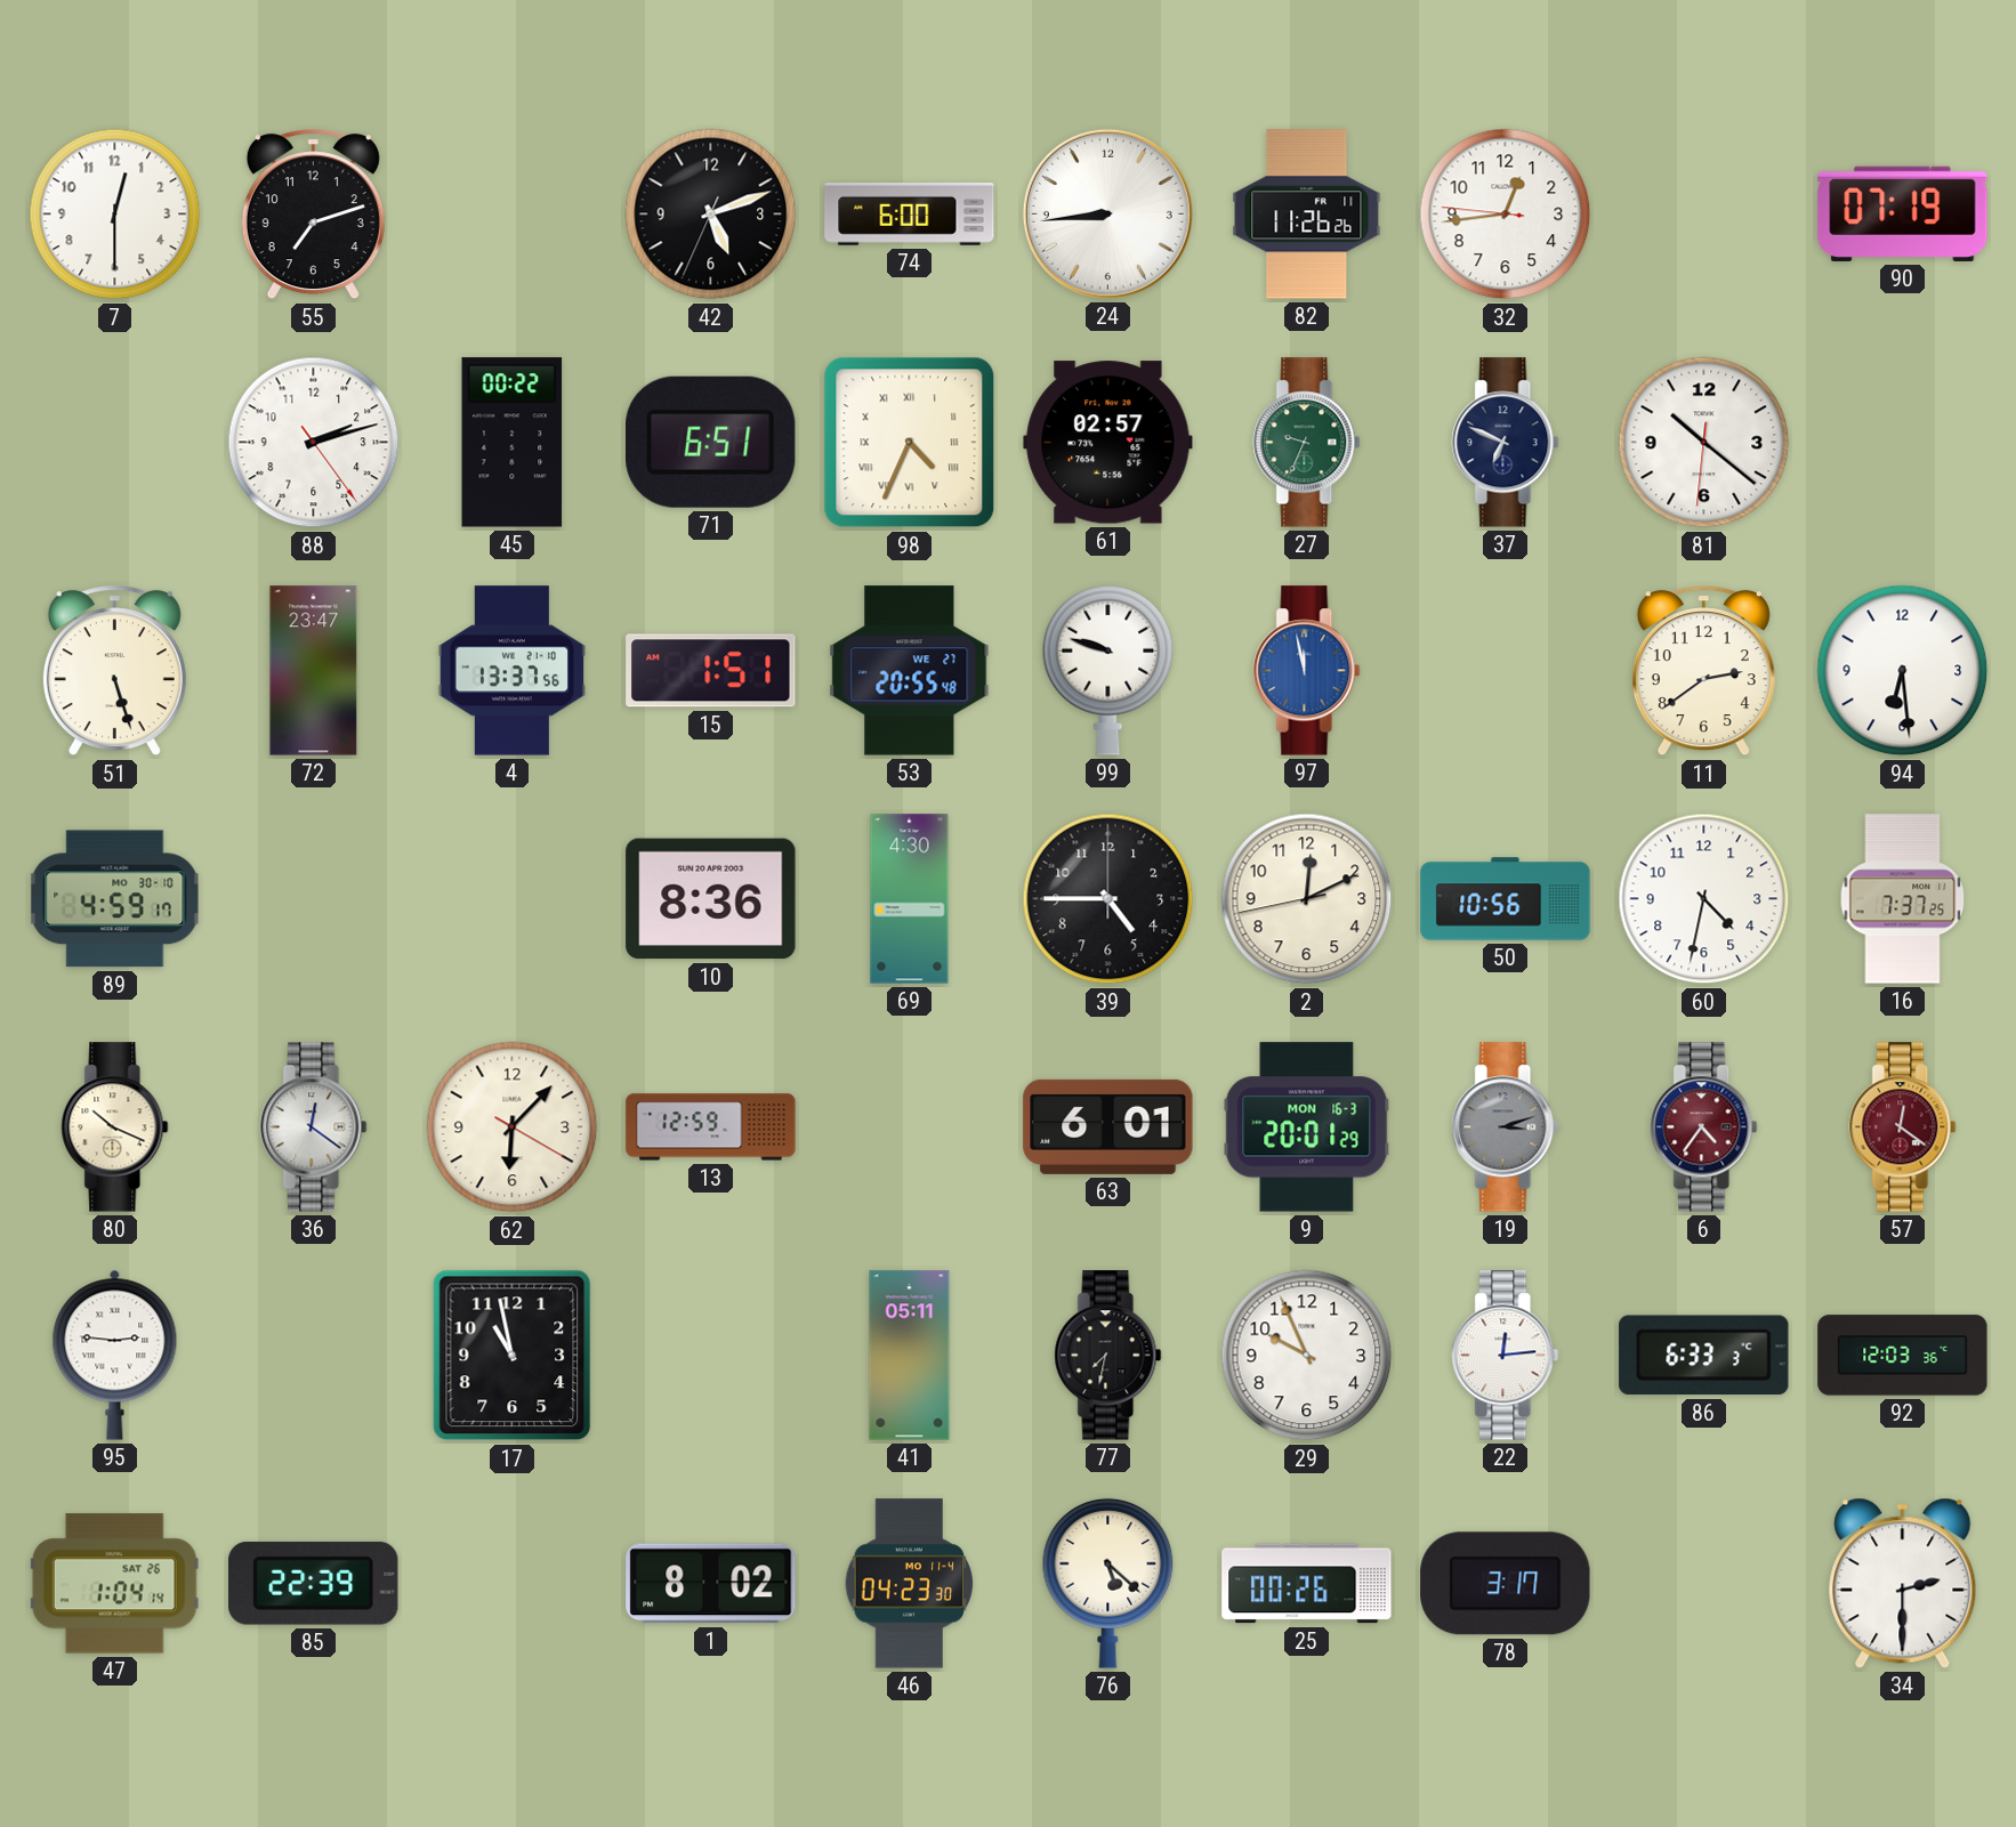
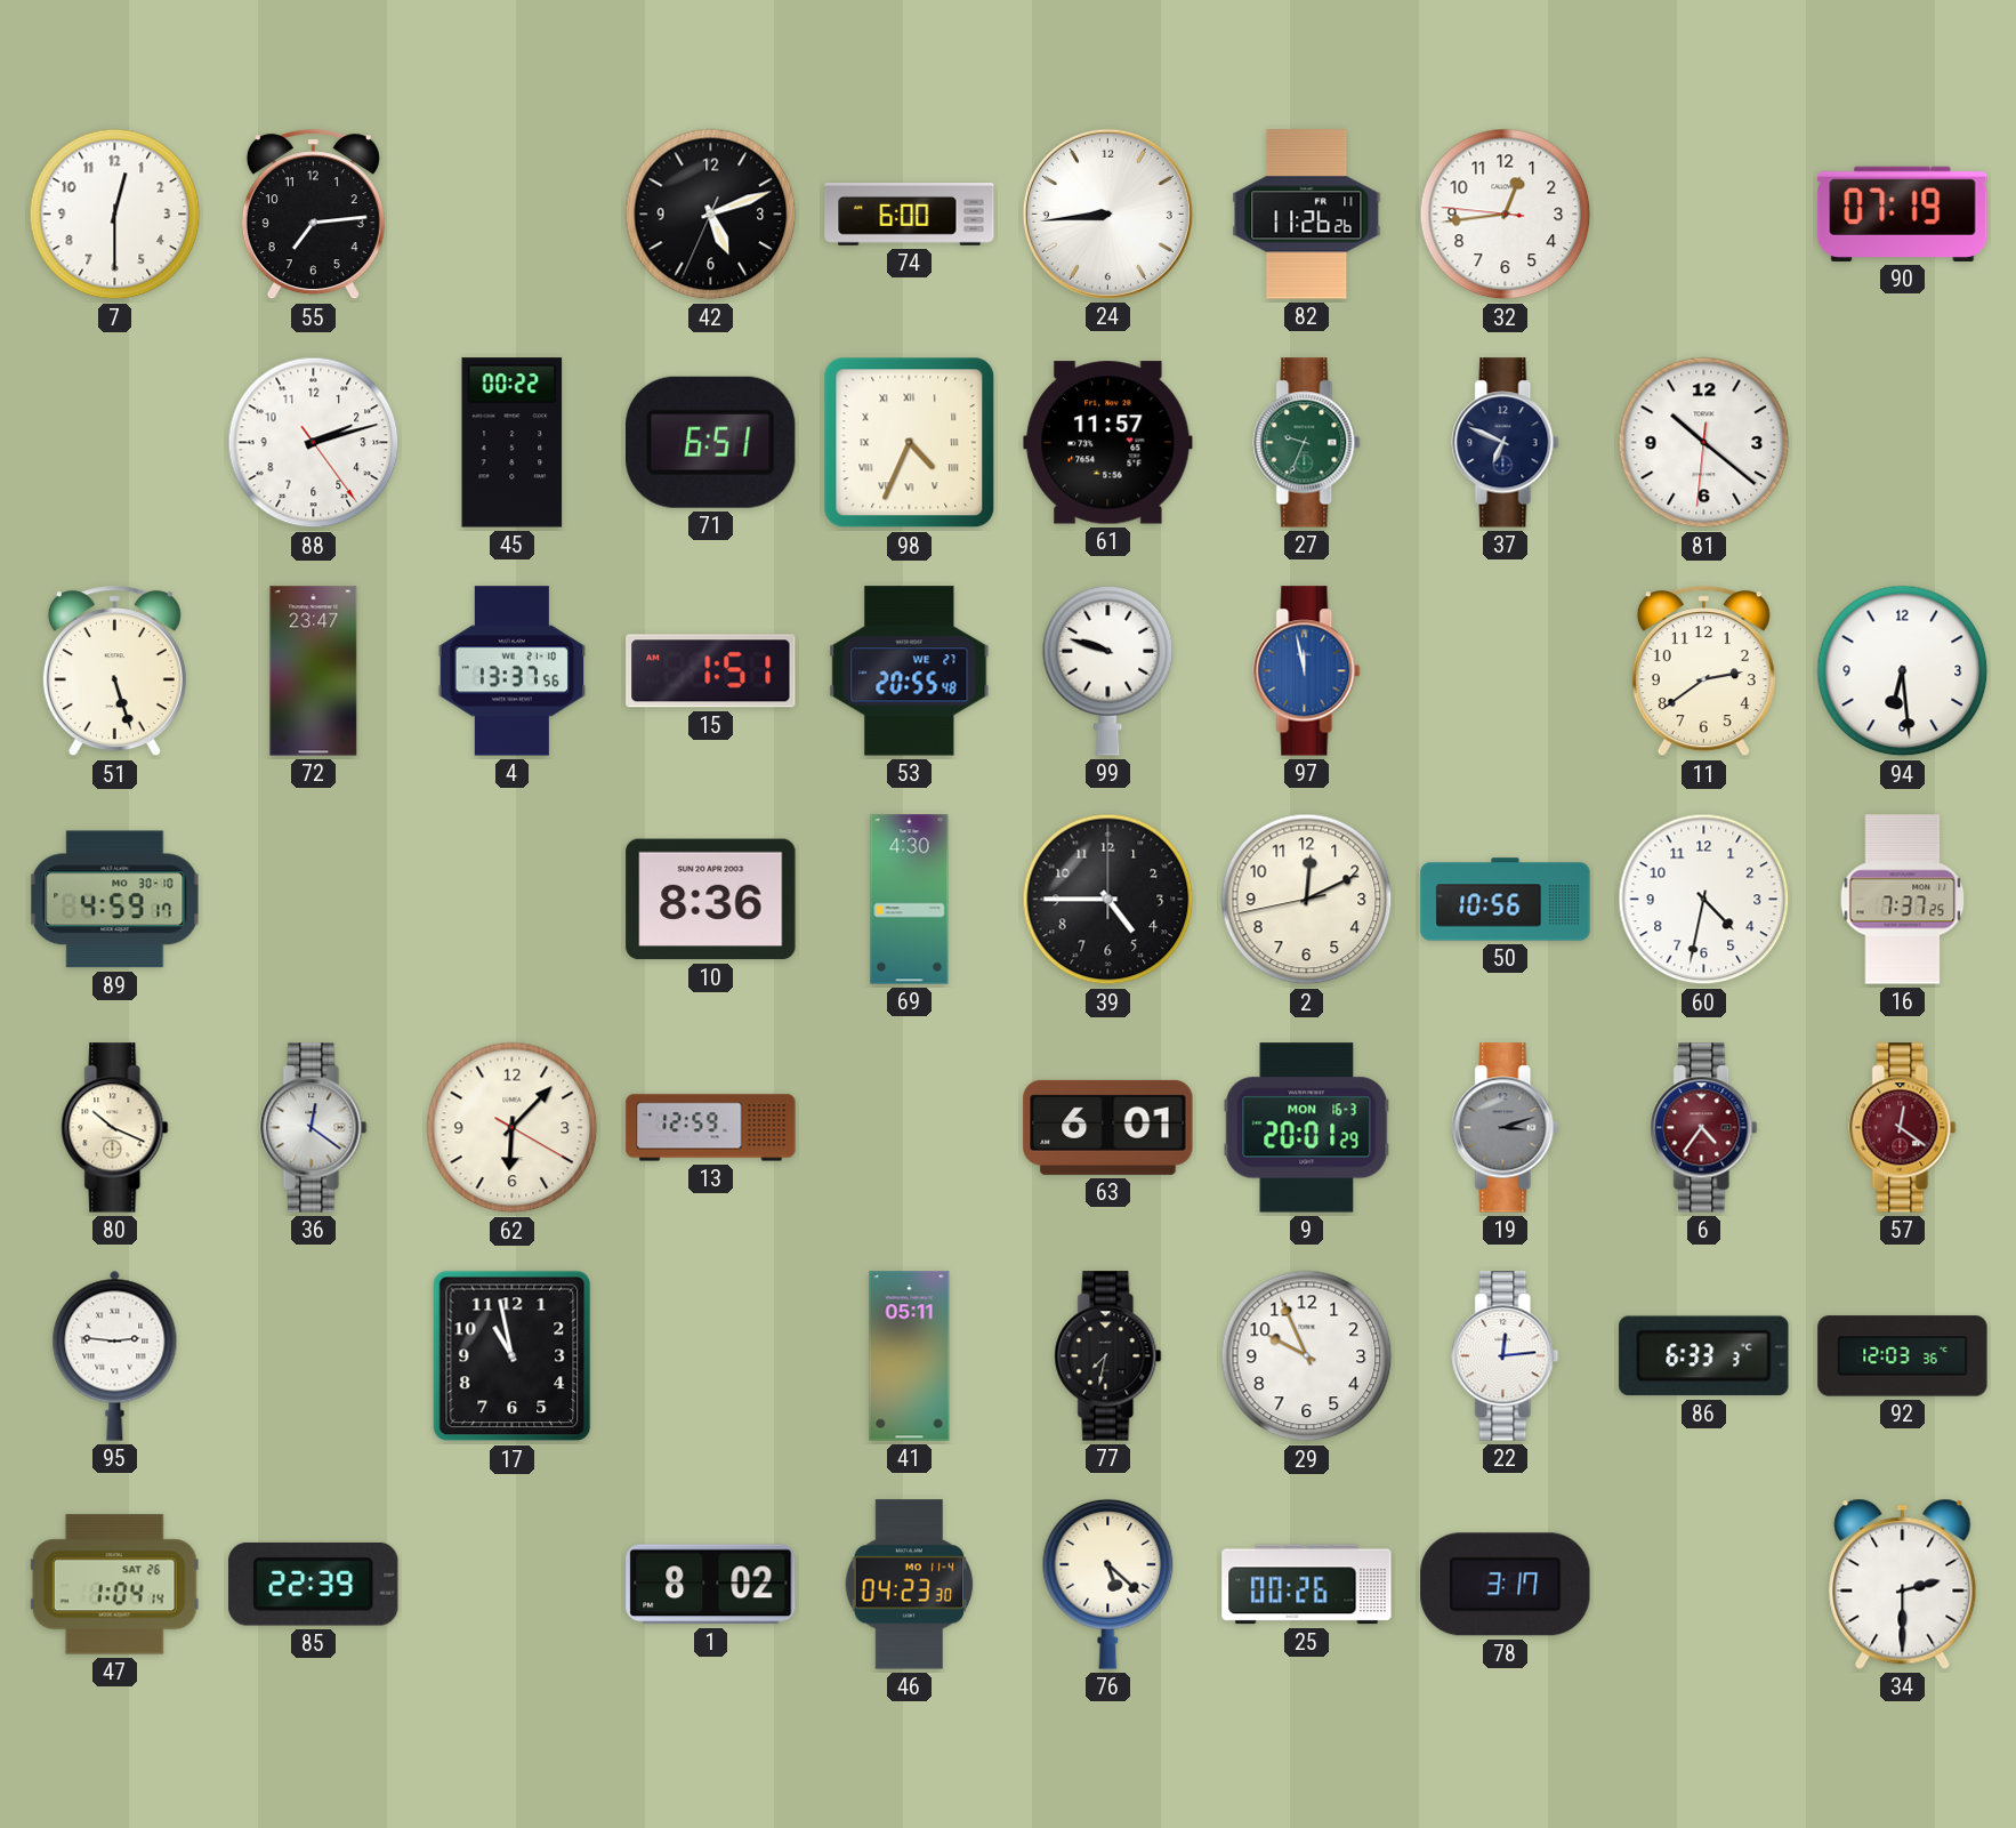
55: 7:12 -> 7:14 (313, 215)
61: 02:57 -> 11:57 (1108, 443)
